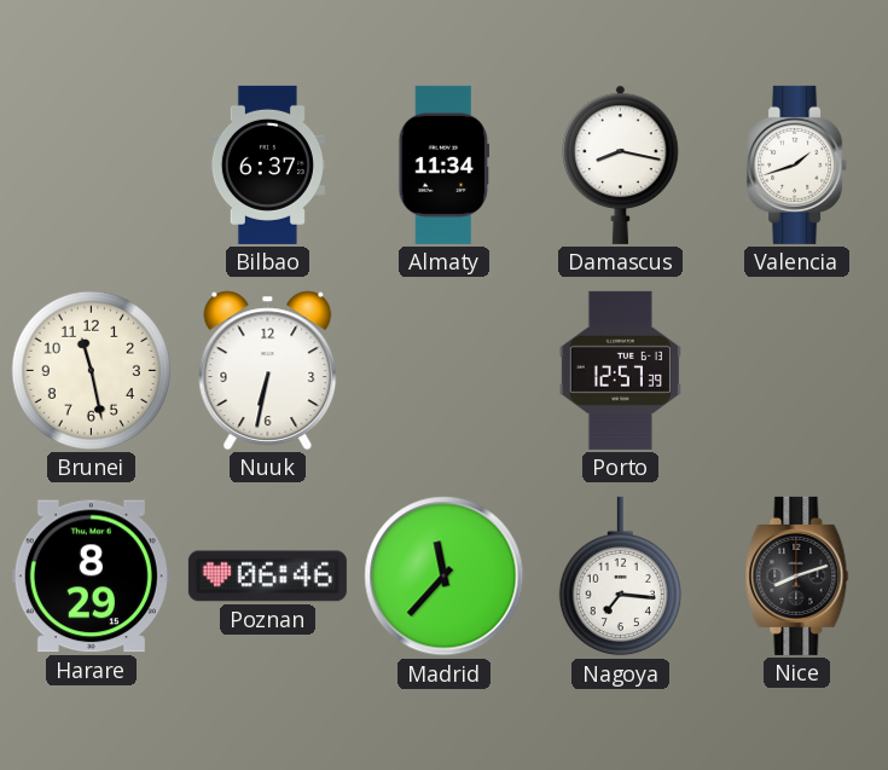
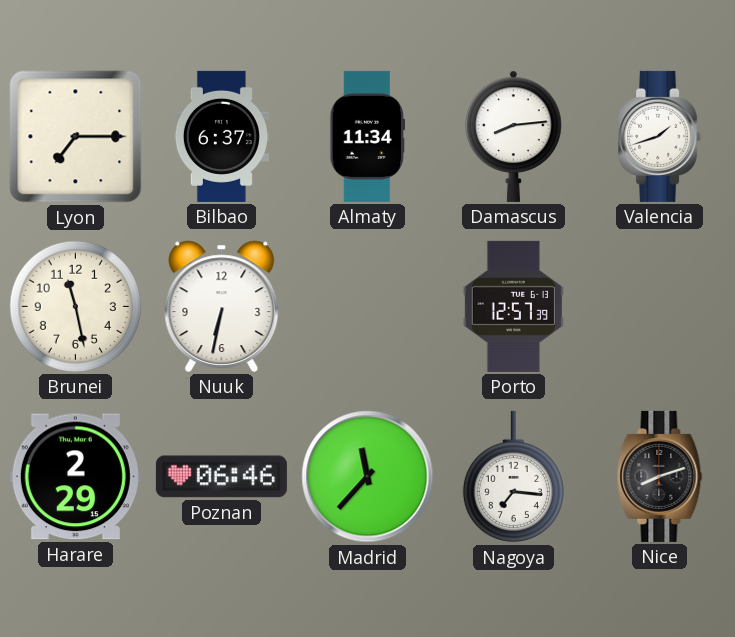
Lyon: none -> 7:15 (76, 137)
Damascus: 8:17 -> 8:14 (514, 136)
Harare: 8:29 -> 2:29 (75, 477)
